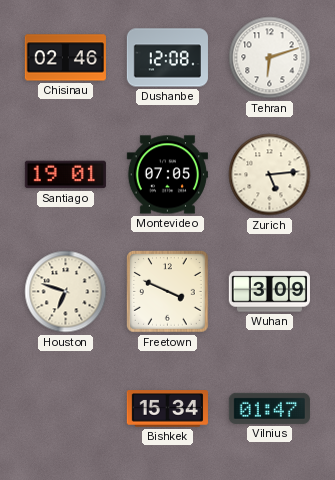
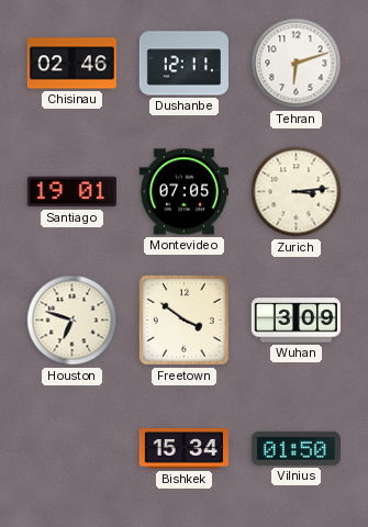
Dushanbe: 12:08 -> 12:11 (183, 64)
Zurich: 5:14 -> 3:14 (297, 192)
Freetown: 3:49 -> 3:51 (185, 321)
Vilnius: 01:47 -> 01:50 (295, 448)
